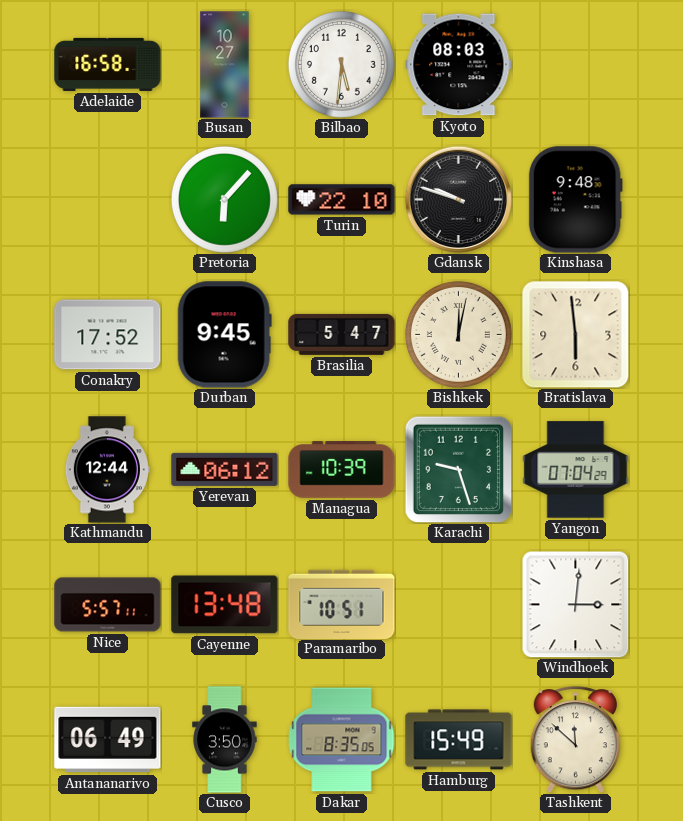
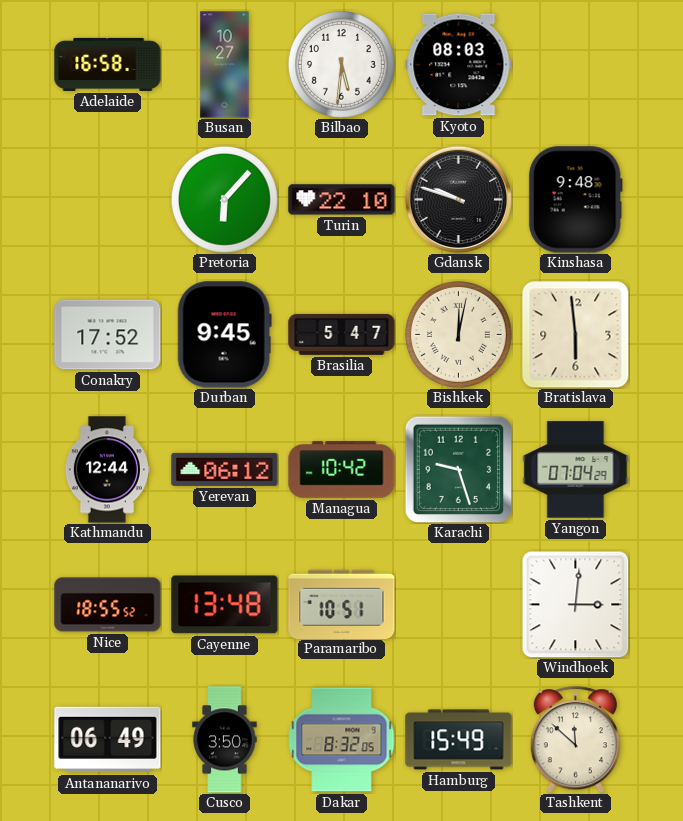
Managua: 10:39 -> 10:42 (342, 470)
Nice: 5:57 -> 18:55 (108, 605)
Dakar: 8:35 -> 8:32 (341, 740)
